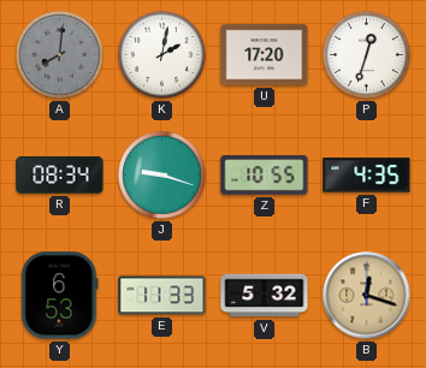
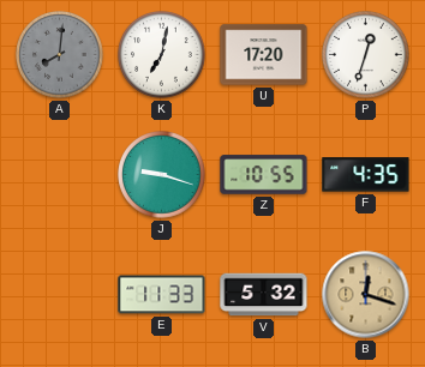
K: 2:02 -> 7:02 (162, 55)
R: 08:34 -> none (60, 176)
Y: 6:53 -> none (60, 296)
